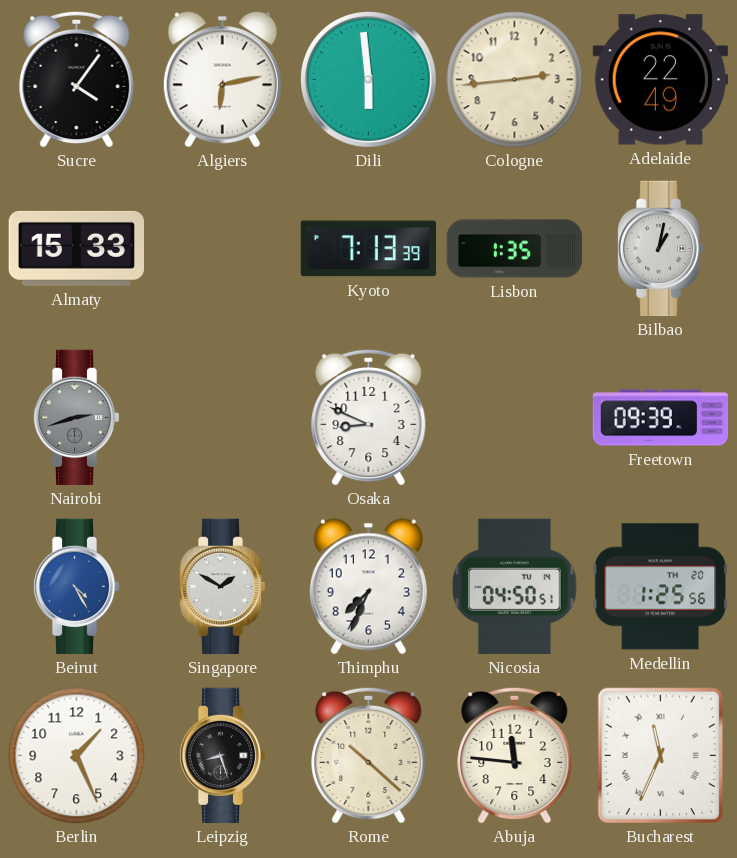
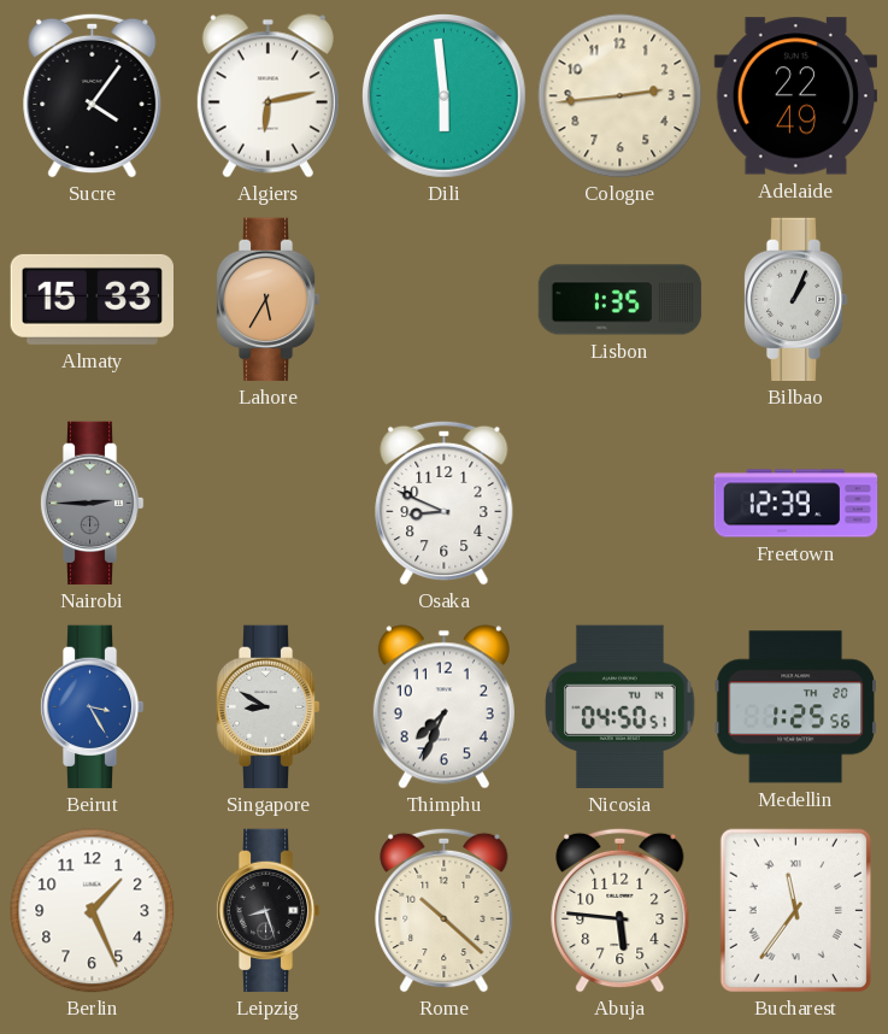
Lahore: none -> 5:35 (267, 300)
Kyoto: 7:13 -> none (369, 249)
Bilbao: 1:02 -> 1:04 (795, 300)
Nairobi: 2:42 -> 2:45 (92, 504)
Freetown: 09:39 -> 12:39 (796, 504)
Beirut: 4:25 -> 3:25 (92, 707)
Singapore: 1:50 -> 8:50 (267, 707)
Abuja: 11:46 -> 5:46 (621, 910)
Bucharest: 11:34 -> 11:36 (795, 910)
